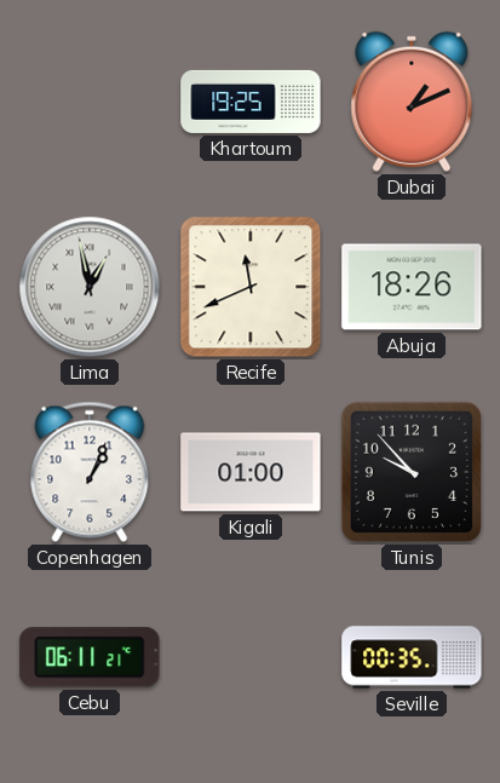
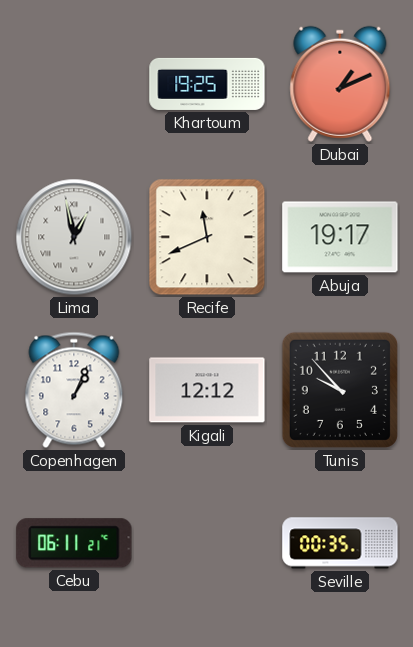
Abuja: 18:26 -> 19:17 (340, 237)
Kigali: 01:00 -> 12:12 (207, 390)
